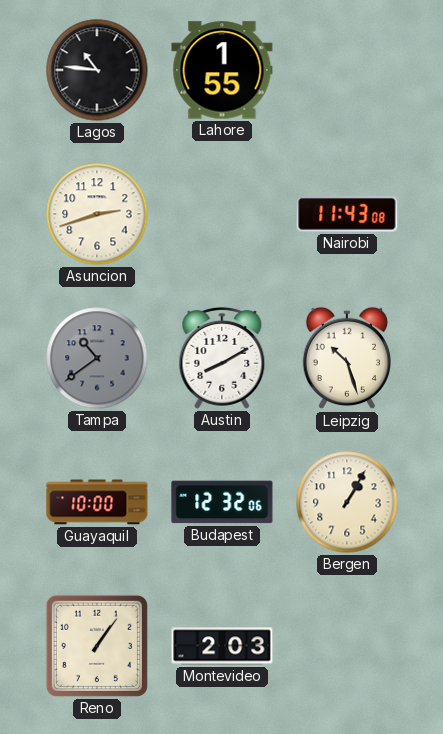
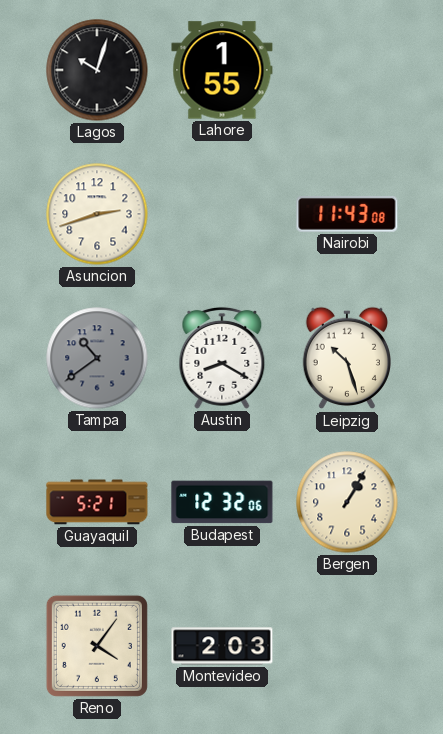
Lagos: 10:46 -> 10:03 (97, 70)
Austin: 8:10 -> 8:20 (222, 358)
Guayaquil: 10:00 -> 5:21 (97, 502)
Reno: 1:06 -> 4:06 (97, 646)
